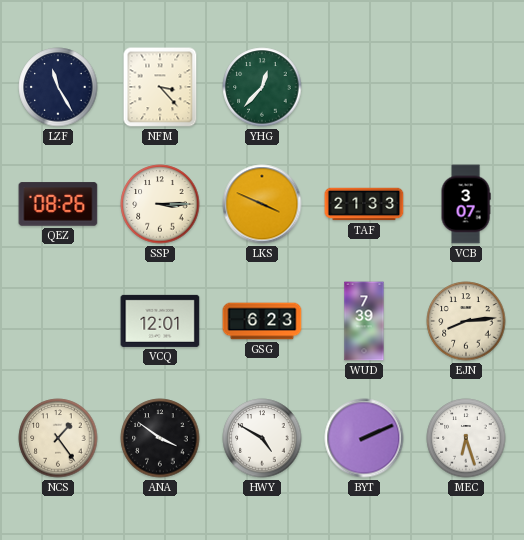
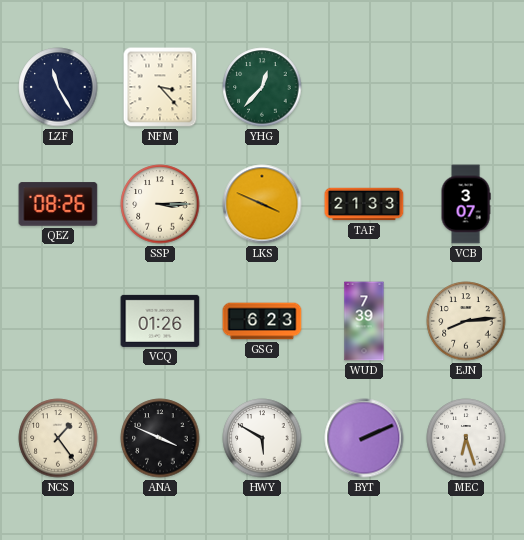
VCQ: 12:01 -> 01:26 (160, 321)
ANA: 3:51 -> 3:49 (160, 438)
HWY: 4:50 -> 5:50 (262, 438)
